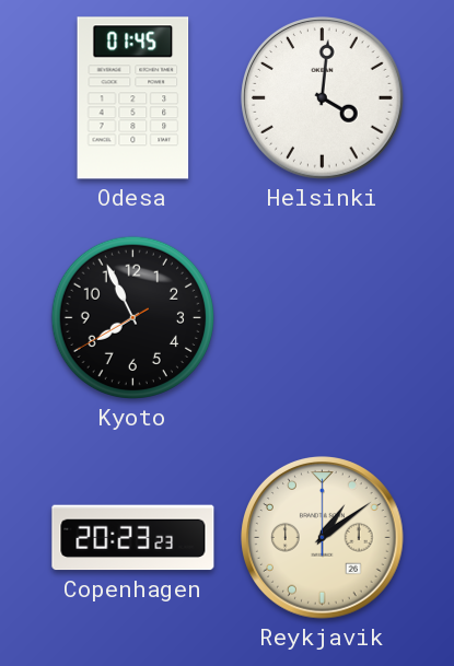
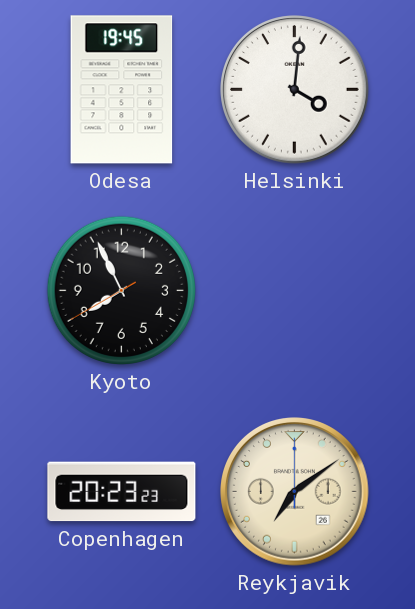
Odesa: 01:45 -> 19:45 (122, 90)
Reykjavik: 1:09 -> 7:09 (295, 492)
